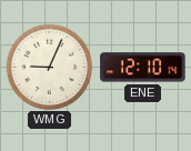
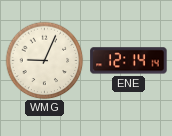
ENE: 12:10 -> 12:14 (129, 61)
